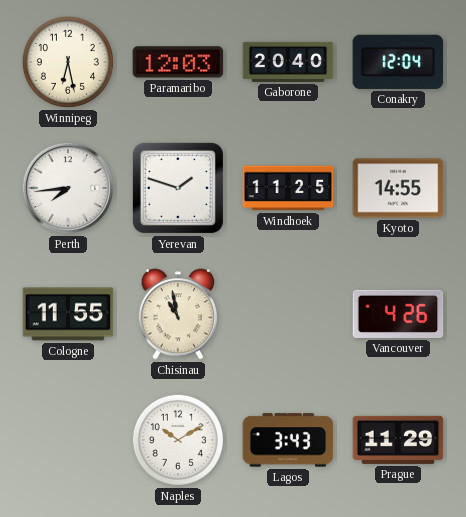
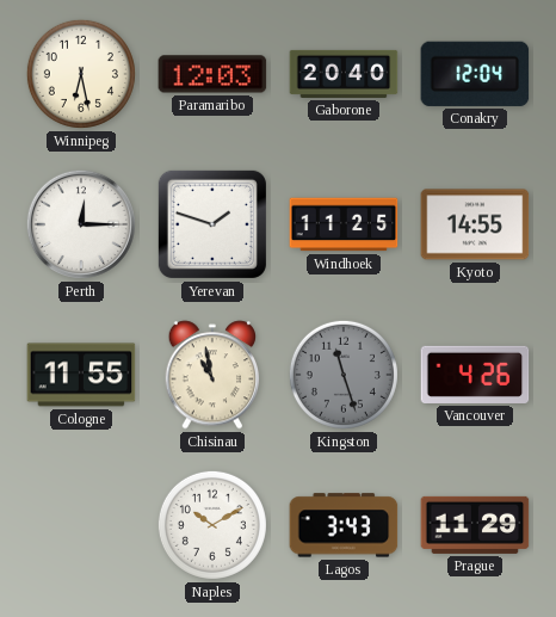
Perth: 7:44 -> 12:15 (81, 224)
Kingston: none -> 11:27 (344, 375)
